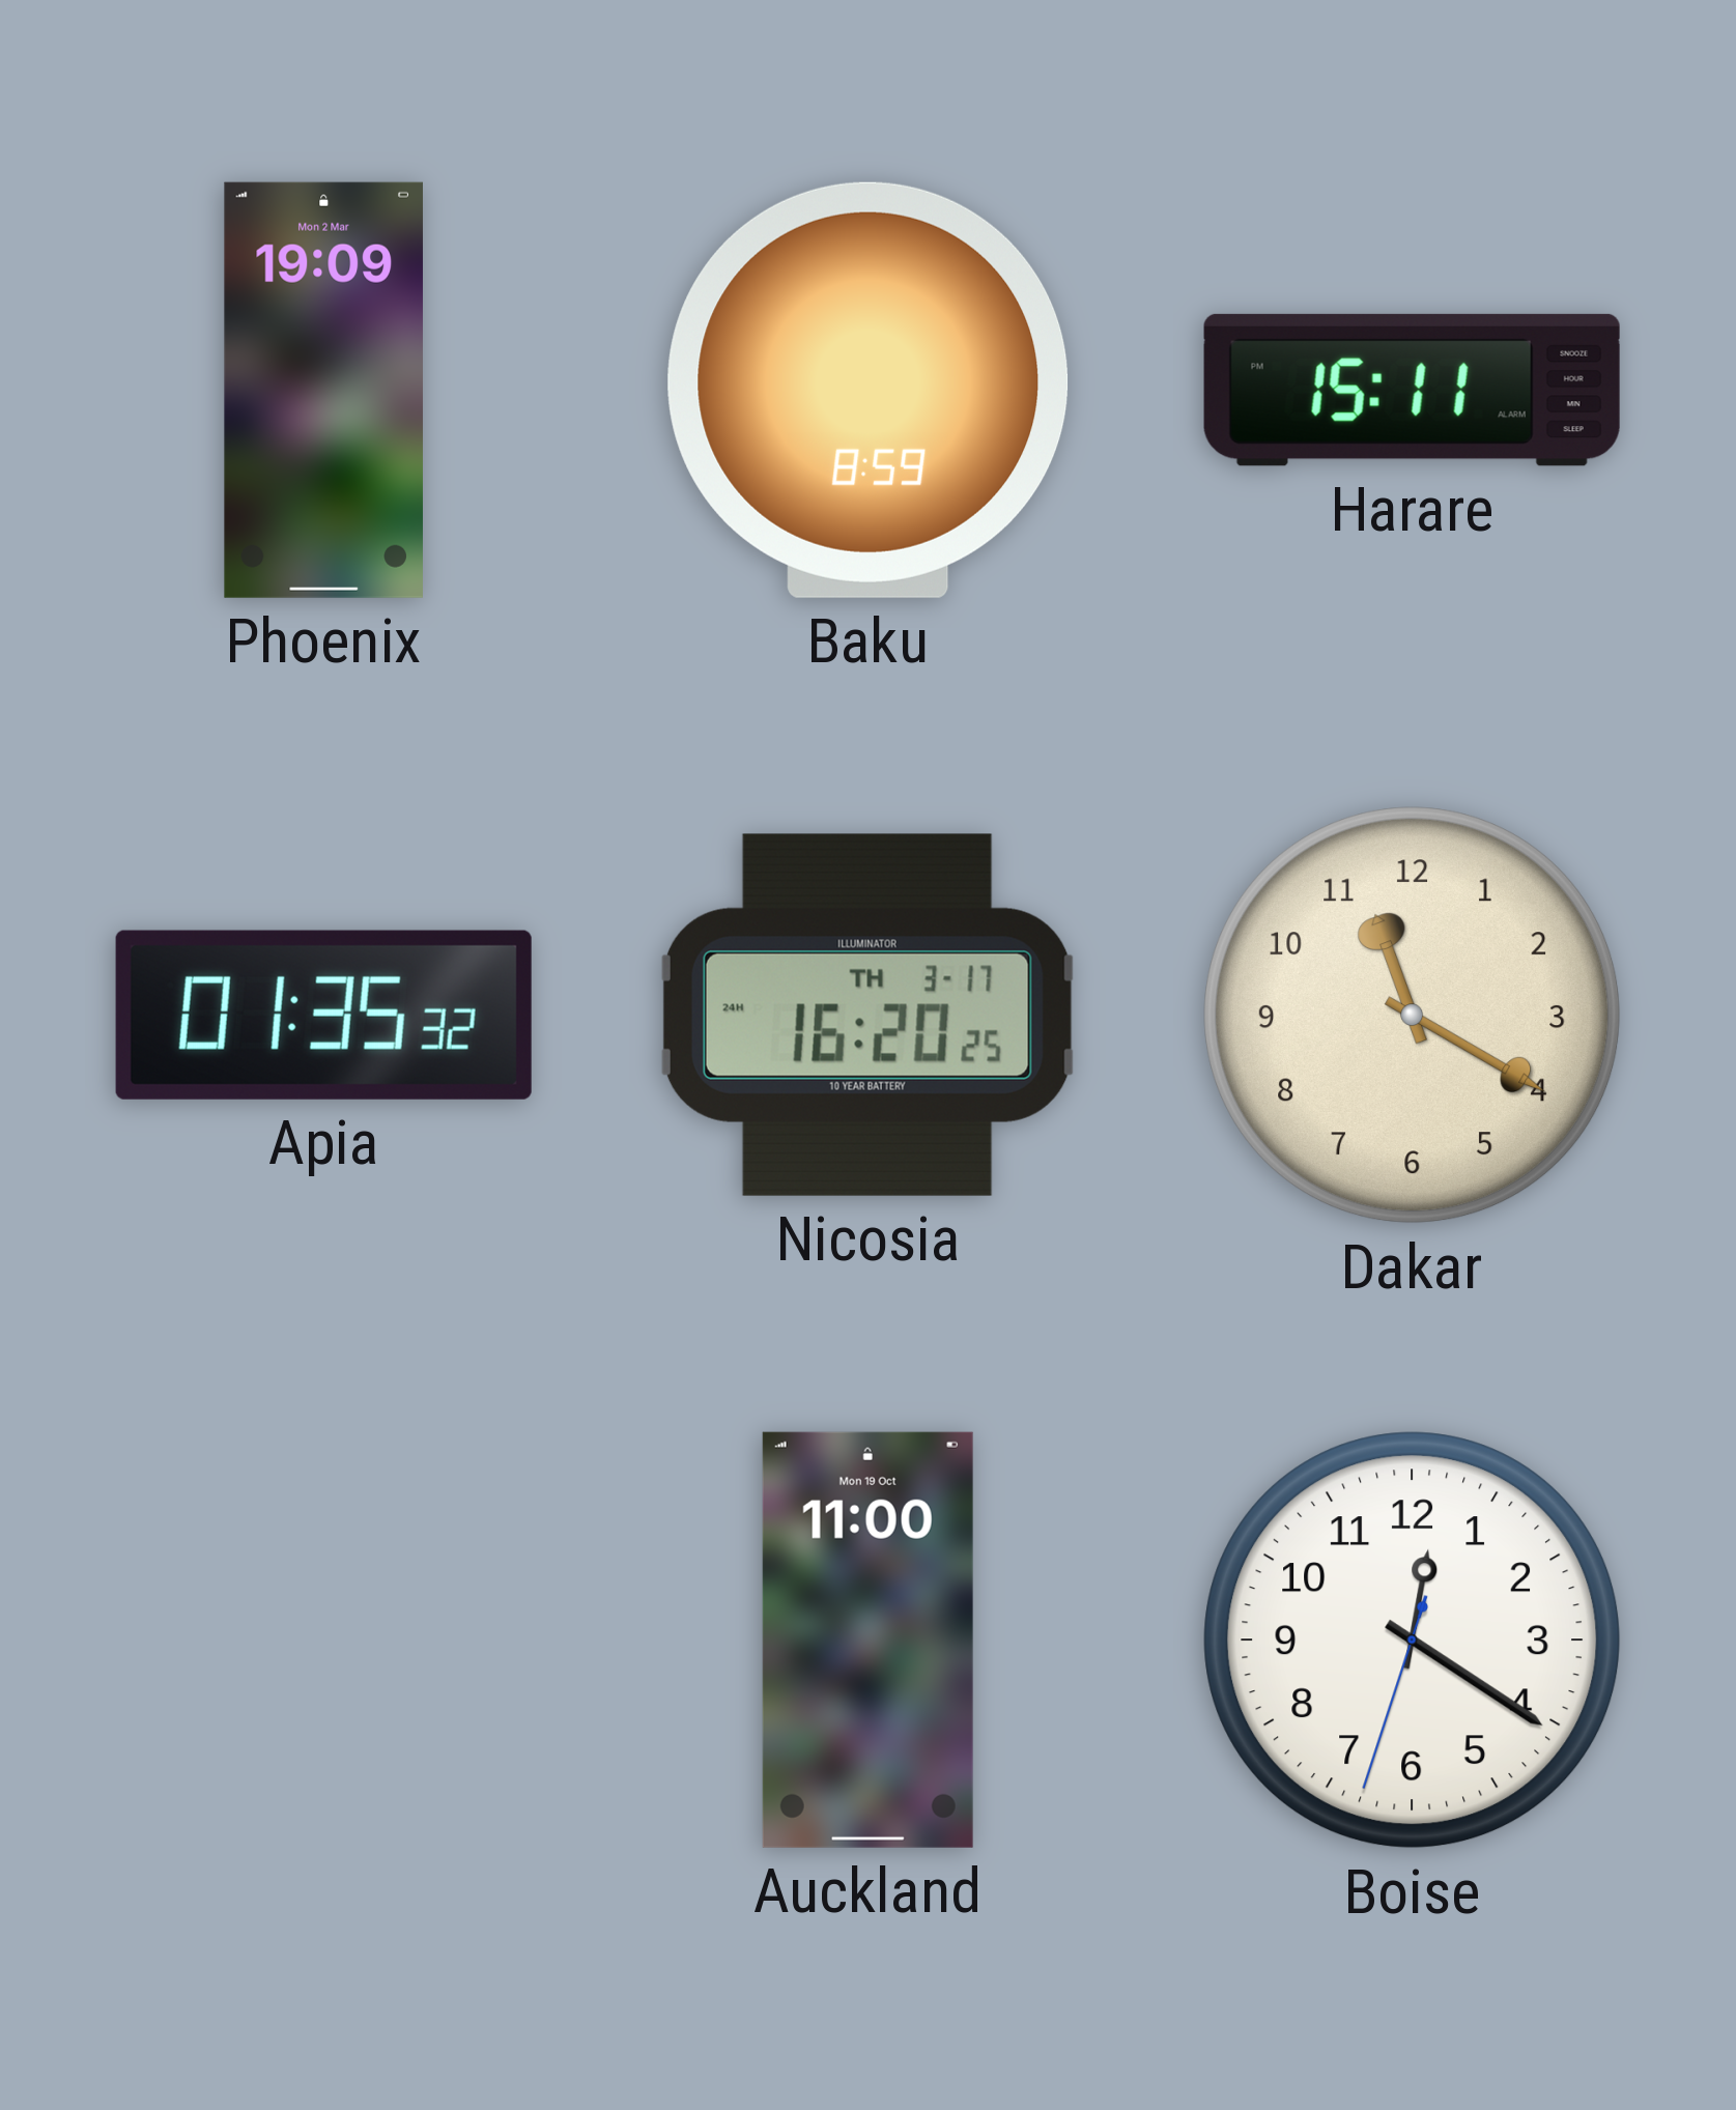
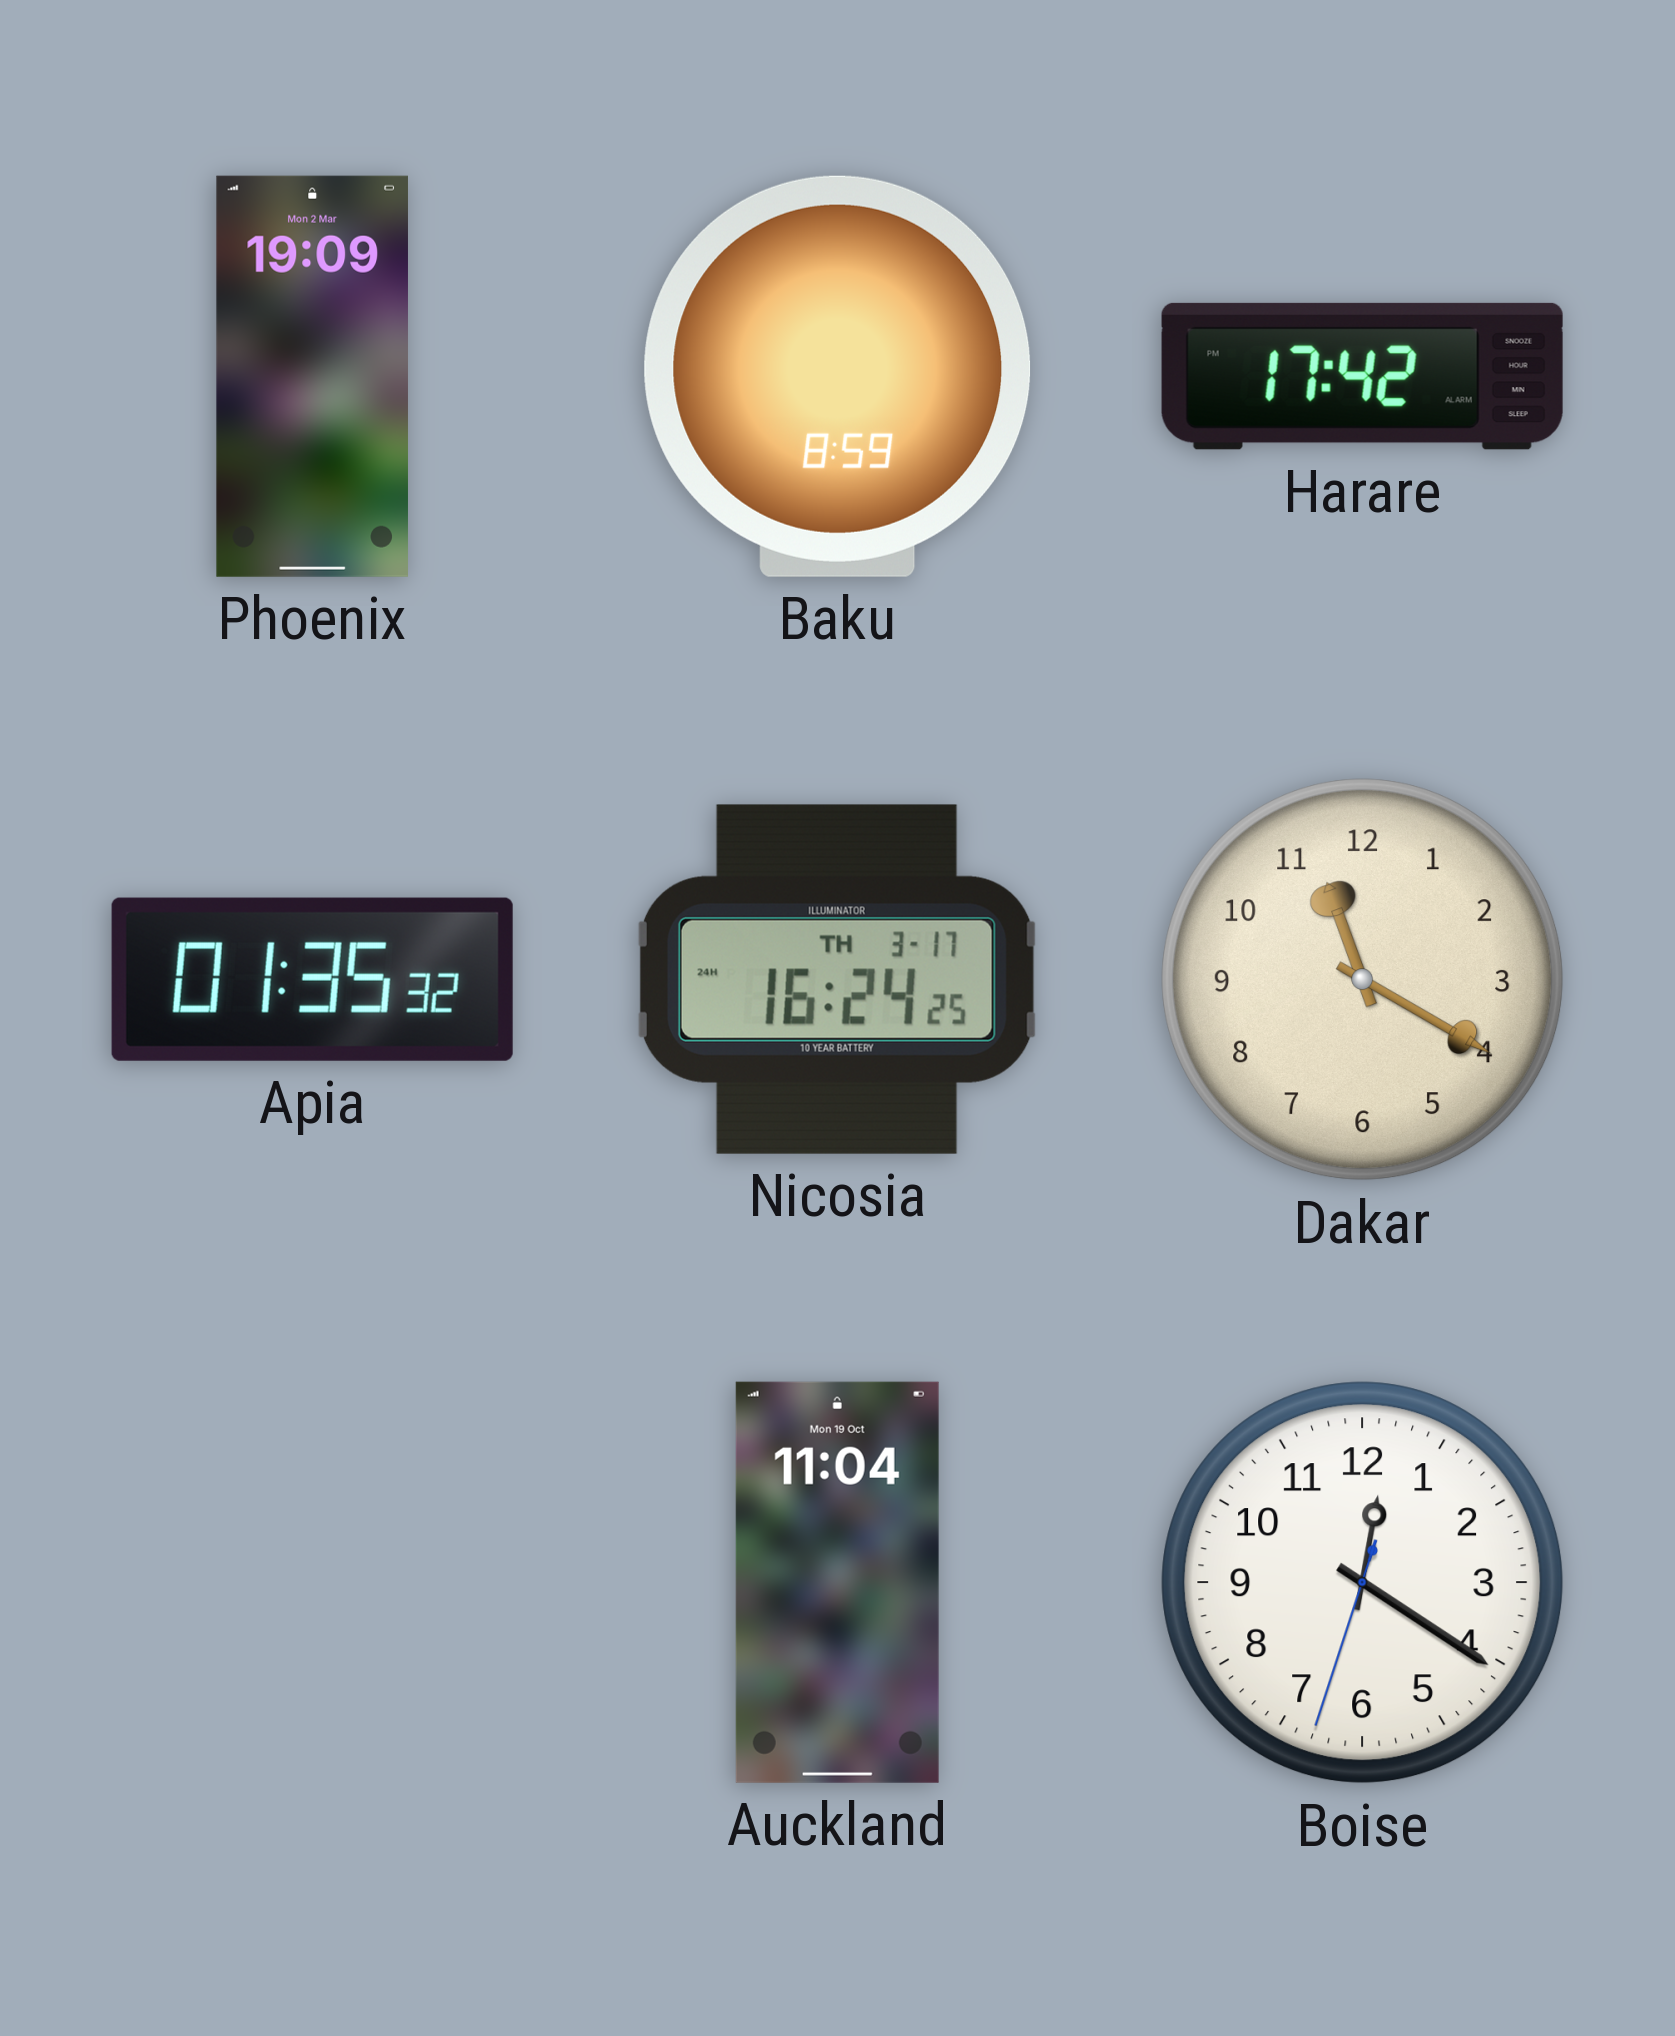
Harare: 15:11 -> 17:42 (1362, 376)
Nicosia: 16:20 -> 16:24 (837, 979)
Auckland: 11:00 -> 11:04 (837, 1582)
